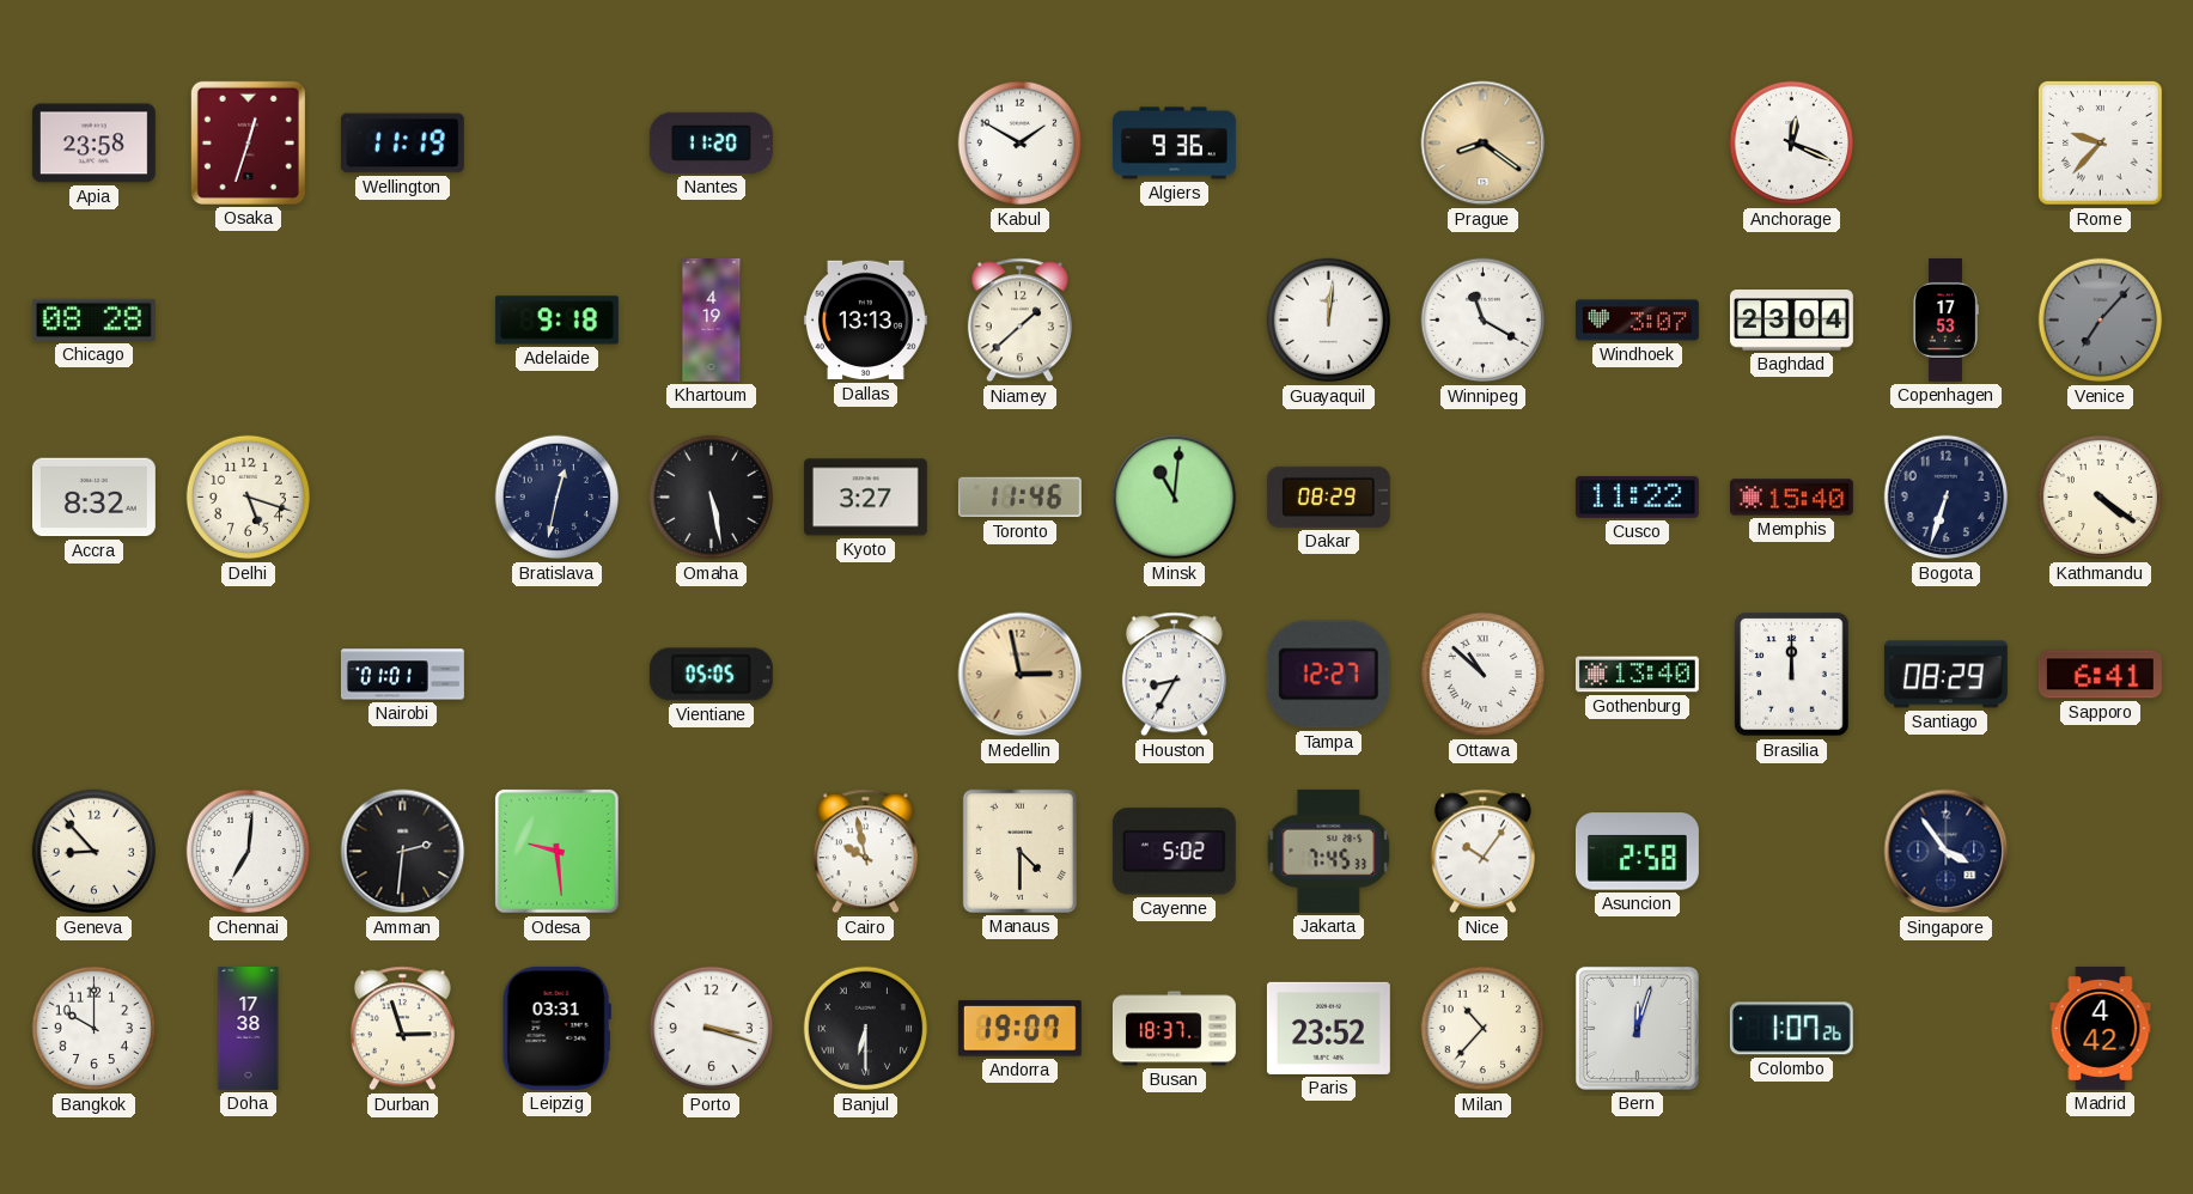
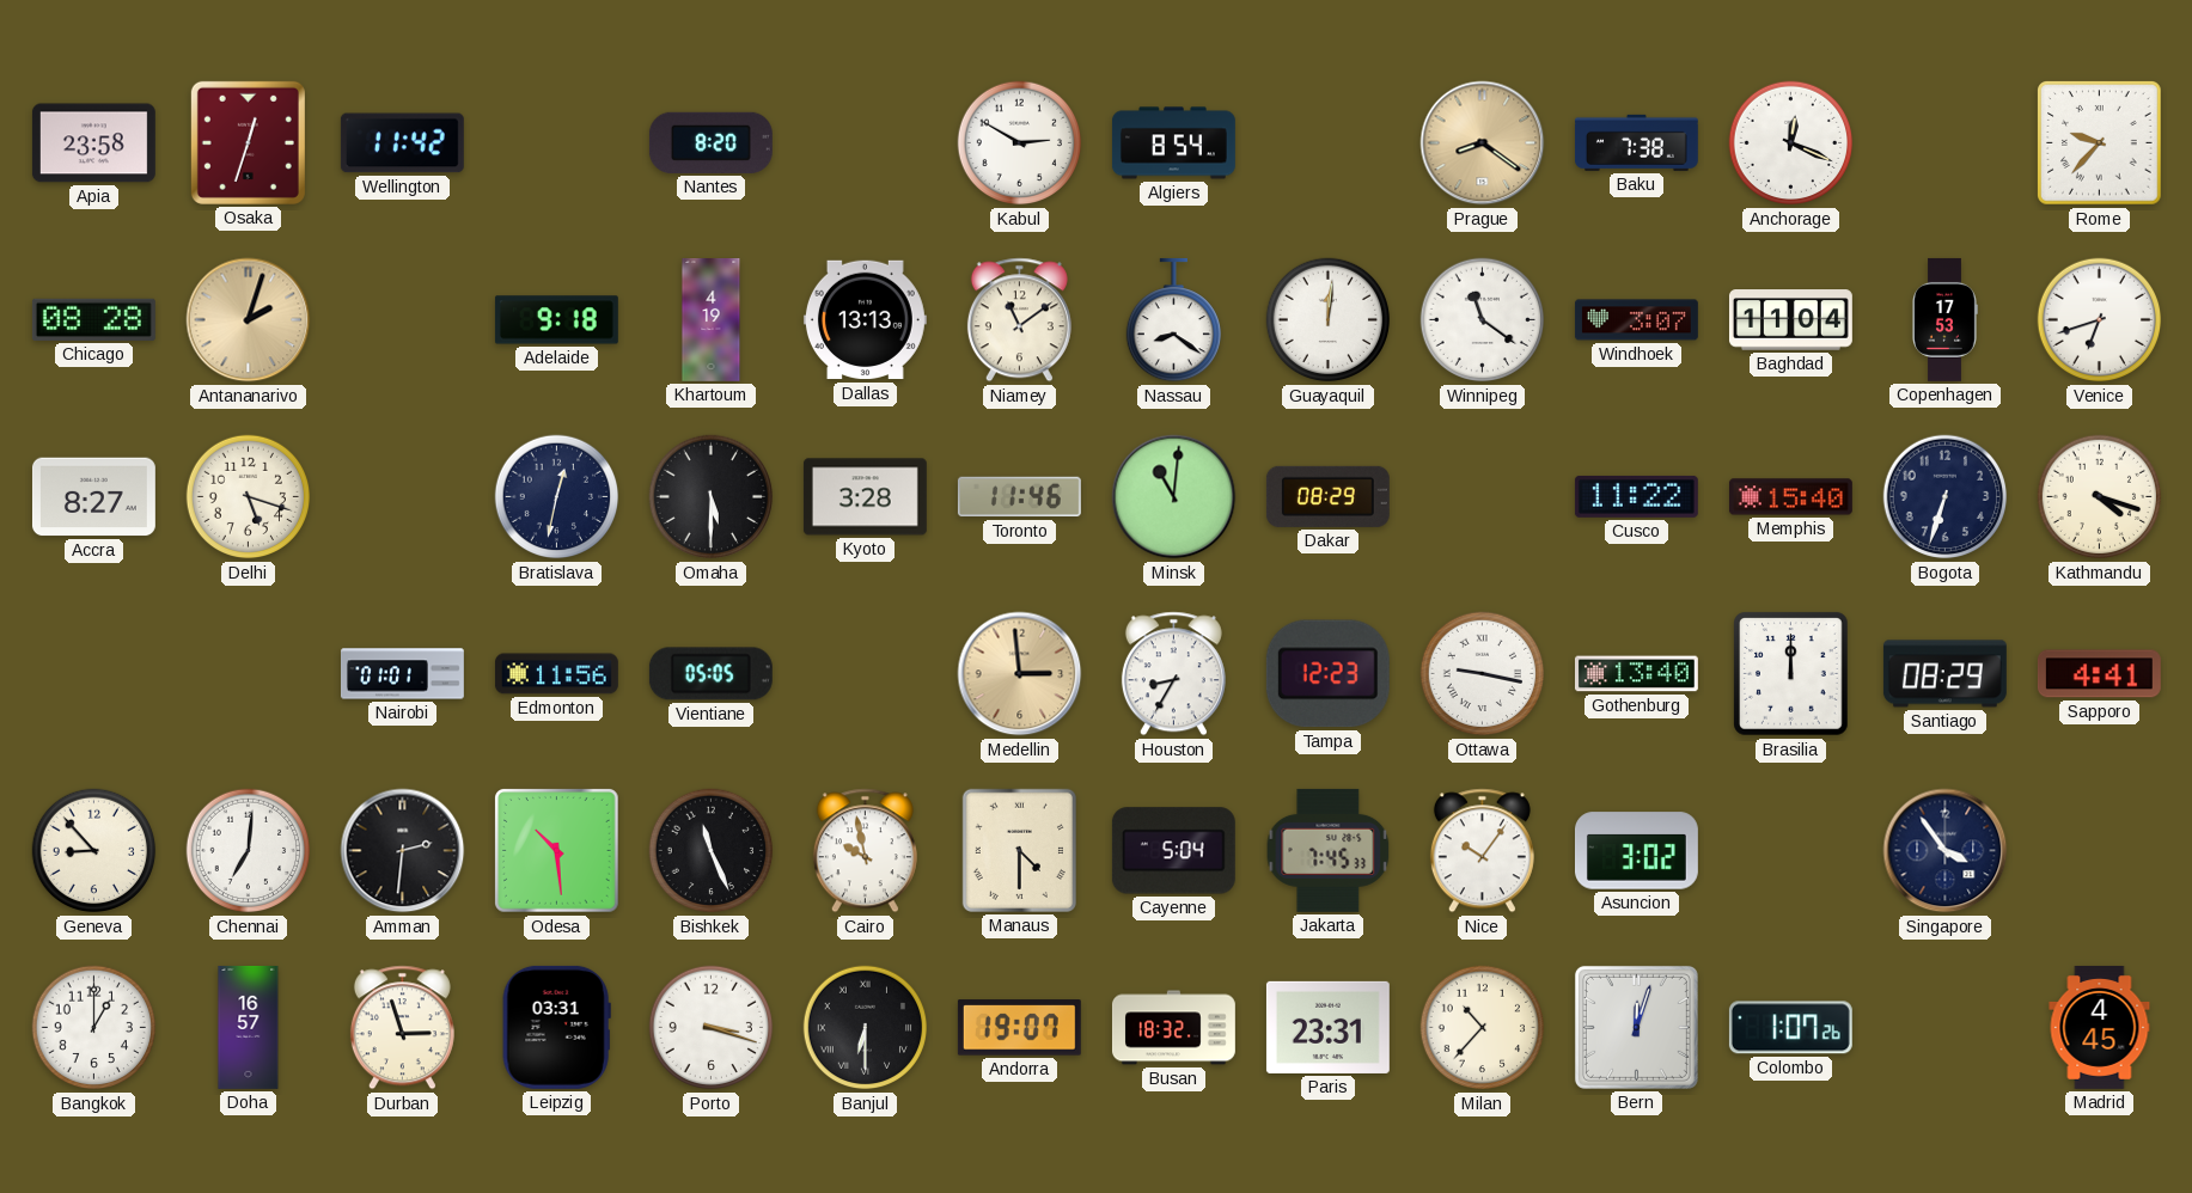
Wellington: 11:19 -> 11:42 (402, 143)
Nantes: 11:20 -> 8:20 (710, 142)
Kabul: 1:50 -> 2:50 (1020, 143)
Algiers: 9:36 -> 8:54 (1173, 143)
Baku: none -> 7:38 (1636, 142)
Antananarivo: none -> 2:03 (249, 320)
Niamey: 1:38 -> 11:09 (1019, 320)
Nassau: none -> 8:21 (1173, 320)
Winnipeg: 11:20 -> 11:21 (1483, 320)
Baghdad: 23:04 -> 11:04 (1790, 320)
Venice: 7:07 -> 6:42 (2100, 320)
Venice dial: grey -> white (2100, 320)
Accra: 8:32 -> 8:27 (93, 497)
Omaha: 5:28 -> 5:30 (712, 497)
Kyoto: 3:27 -> 3:28 (865, 497)
Kathmandu: 4:21 -> 4:18 (2100, 497)
Edmonton: none -> 11:56 (556, 674)
Medellin: 2:58 -> 2:59 (1020, 674)
Tampa: 12:27 -> 12:23 (1327, 674)
Ottawa: 10:52 -> 9:17 (1483, 674)
Sapporo: 6:41 -> 4:41 (2099, 674)
Odesa: 9:29 -> 10:29 (557, 851)
Bishkek: none -> 11:26 (712, 851)
Cayenne: 5:02 -> 5:04 (1173, 851)
Asuncion: 2:58 -> 3:02 (1636, 851)
Bangkok: 10:00 -> 1:00 (94, 1028)
Doha: 17:38 -> 16:57 (249, 1027)
Busan: 18:37 -> 18:32 (1173, 1028)
Paris: 23:52 -> 23:31 (1327, 1027)
Madrid: 4:42 -> 4:45 (2100, 1027)
